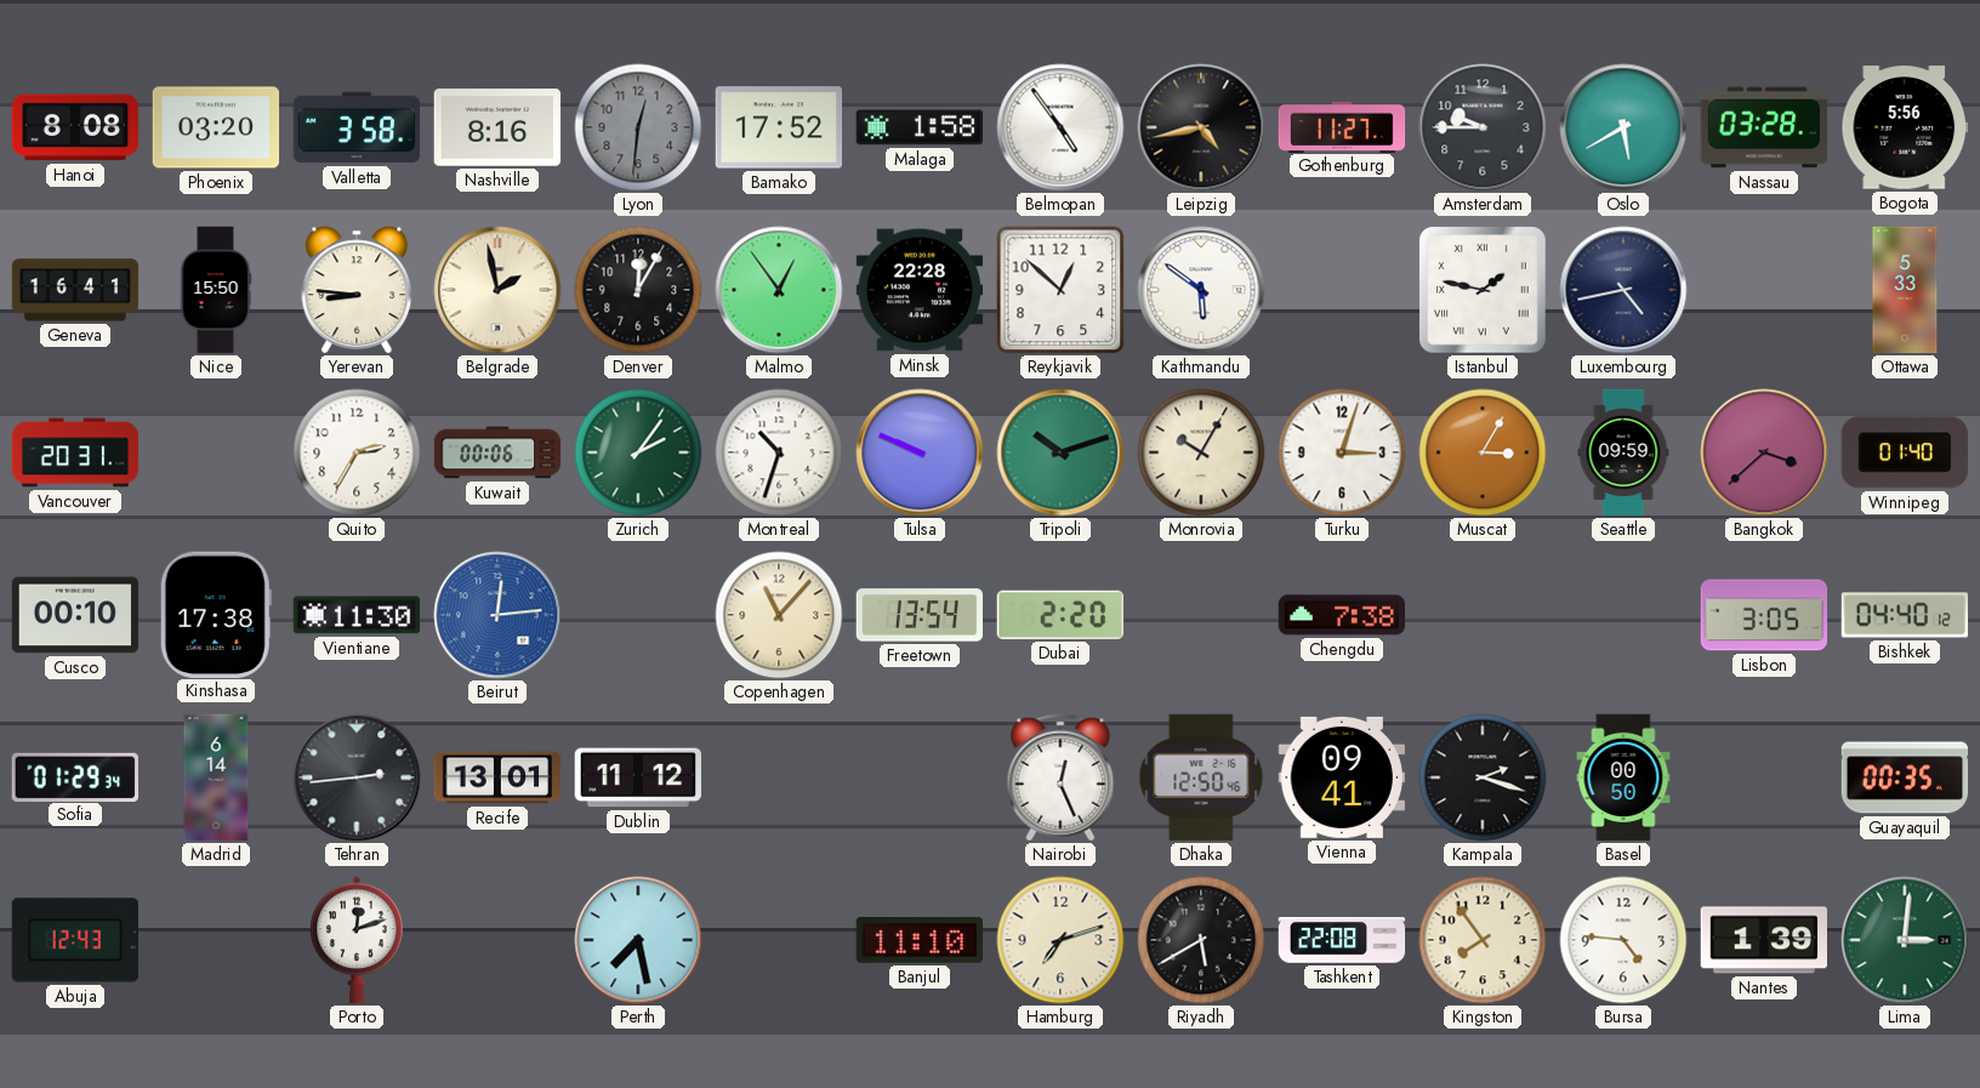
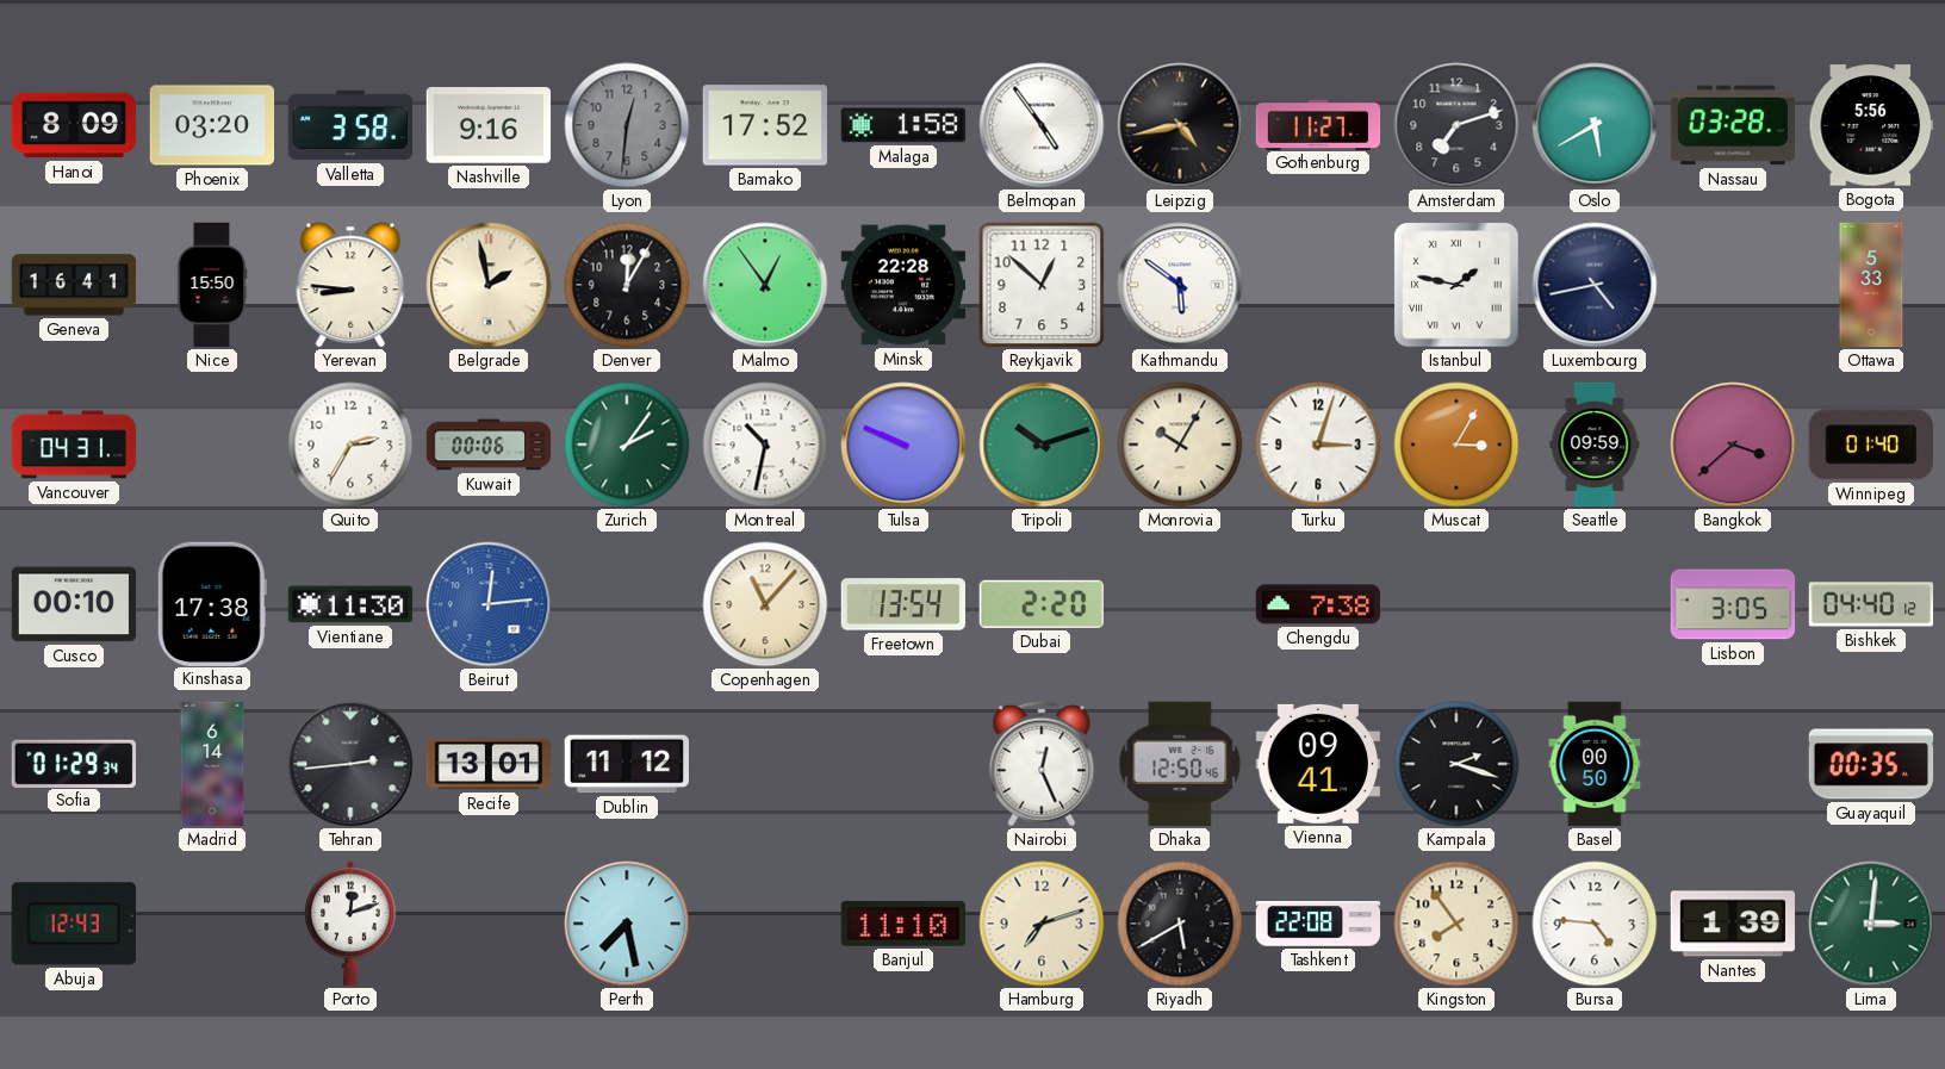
Hanoi: 8:08 -> 8:09 (74, 125)
Nashville: 8:16 -> 9:16 (489, 125)
Amsterdam: 9:45 -> 7:12 (1456, 125)
Vancouver: 20:31 -> 04:31 (74, 445)
Montreal: 10:33 -> 10:32 (765, 445)
